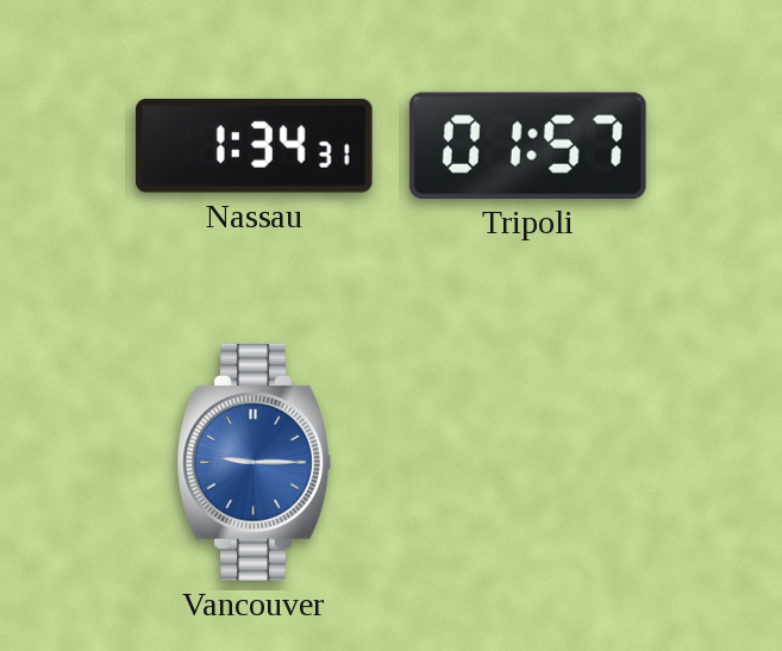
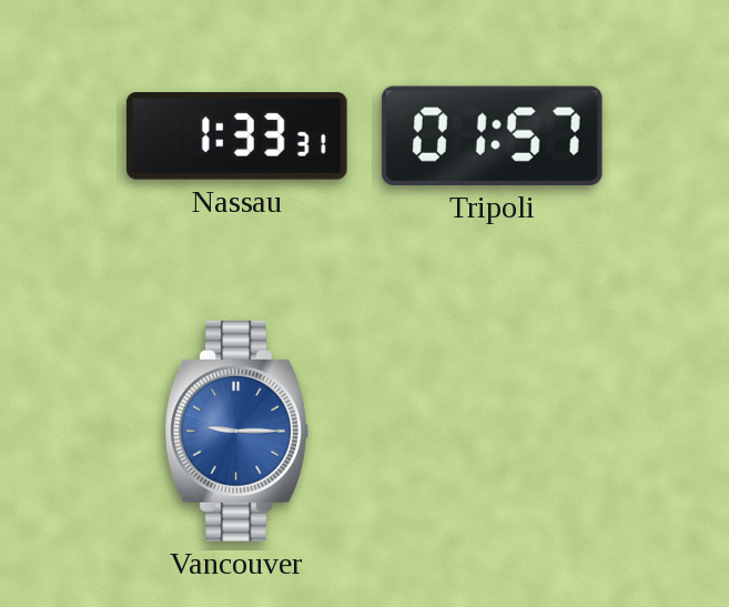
Nassau: 1:34 -> 1:33 (236, 136)
